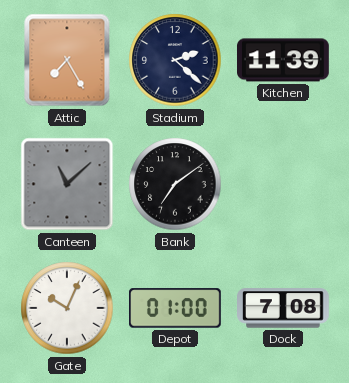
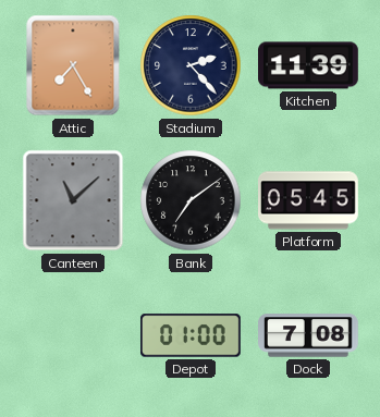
Stadium: 2:22 -> 2:23 (191, 65)
Platform: none -> 05:45 (309, 200)
Gate: 10:04 -> none (67, 308)
